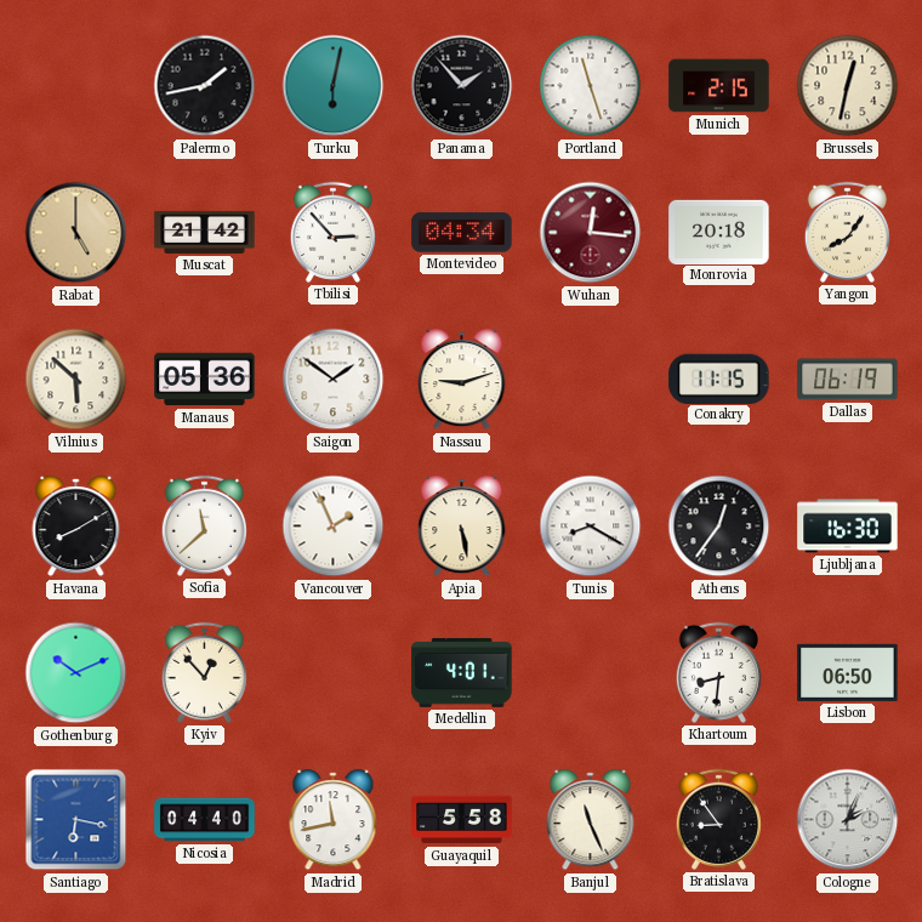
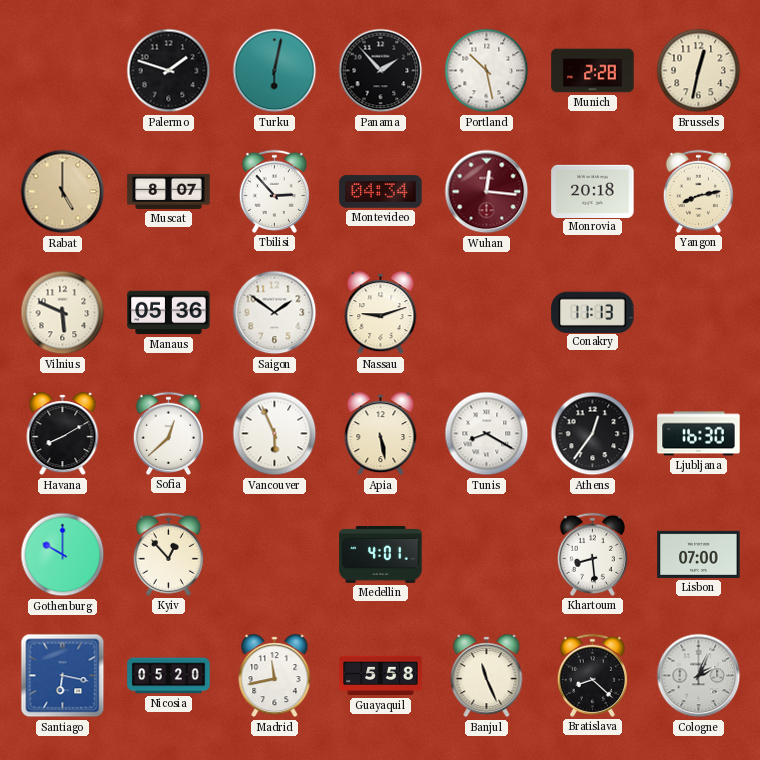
Palermo: 1:43 -> 1:48 (169, 71)
Portland: 11:27 -> 10:28 (487, 71)
Munich: 2:15 -> 2:28 (593, 71)
Muscat: 21:42 -> 8:07 (169, 191)
Yangon: 8:06 -> 8:13 (698, 191)
Vilnius: 5:52 -> 5:49 (63, 313)
Conakry: 11:15 -> 11:13 (593, 312)
Dallas: 06:19 -> none (848, 380)
Sofia: 11:38 -> 12:38 (168, 433)
Vancouver: 1:56 -> 5:56 (275, 434)
Gothenburg: 10:11 -> 10:00 (63, 555)
Khartoum: 8:31 -> 8:29 (592, 554)
Lisbon: 06:50 -> 07:00 (699, 554)
Nicosia: 04:40 -> 05:20 (169, 676)
Bratislava: 8:54 -> 8:22 (592, 675)
